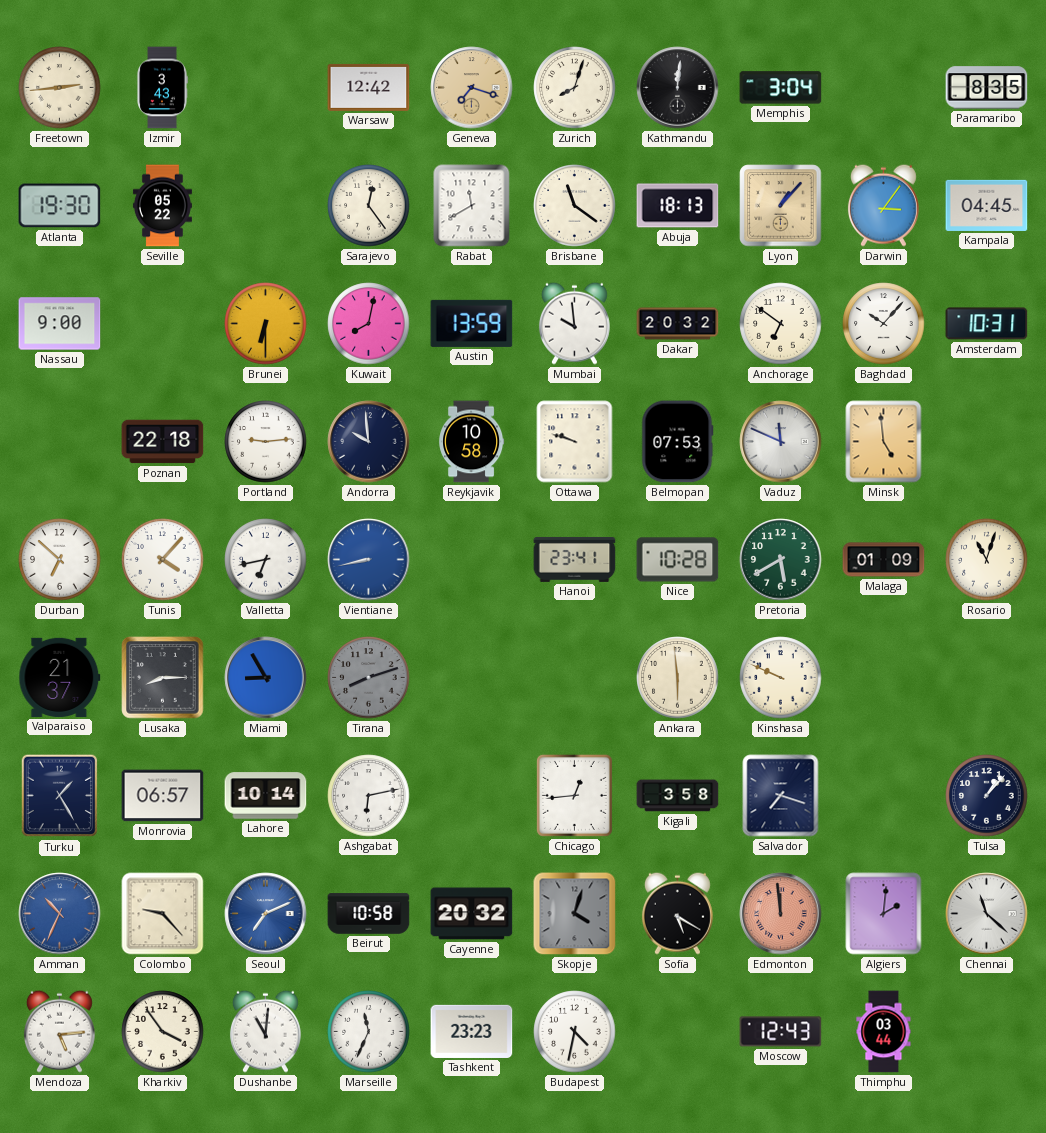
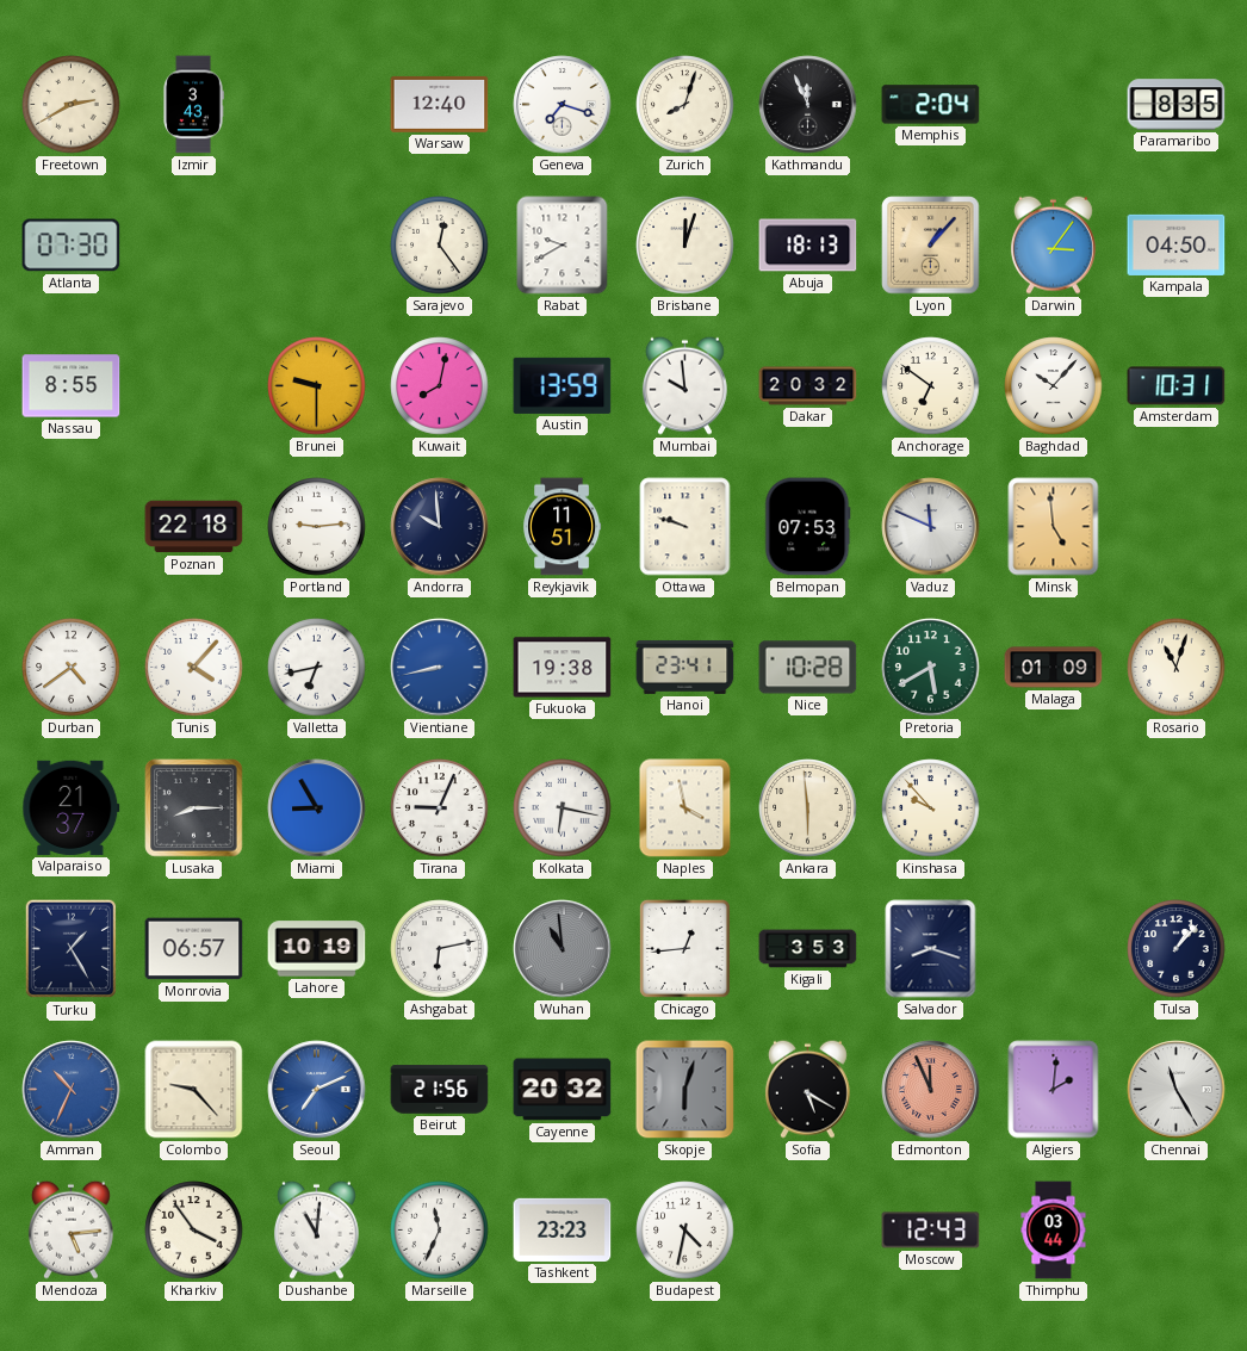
Freetown: 2:44 -> 2:40 (72, 105)
Warsaw: 12:42 -> 12:40 (440, 104)
Geneva dial: champagne -> white (563, 105)
Kathmandu: 12:01 -> 11:56 (808, 105)
Memphis: 3:04 -> 2:04 (931, 105)
Atlanta: 19:30 -> 07:30 (72, 246)
Seville: 05:22 -> none (162, 206)
Rabat: 11:40 -> 9:40 (563, 246)
Brisbane: 11:21 -> 12:03 (685, 246)
Kampala: 04:45 -> 04:50 (1177, 244)
Nassau: 9:00 -> 8:55 (72, 386)
Brunei: 6:30 -> 9:30 (317, 386)
Reykjavik: 10:58 -> 11:51 (563, 527)
Durban: 6:52 -> 4:39 (72, 668)
Fukuoka: none -> 19:38 (563, 668)
Tirana: 8:12 -> 9:04 (440, 808)
Tirana dial: grey -> white (440, 808)
Kolkata: none -> 6:17 (563, 808)
Naples: none -> 3:58 (685, 808)
Kinshasa: 9:49 -> 9:53 (931, 808)
Lahore: 10:14 -> 10:19 (317, 949)
Wuhan: none -> 10:59 (563, 949)
Kigali: 3:58 -> 3:53 (808, 949)
Salvador: 7:18 -> 8:18 (931, 949)
Beirut: 10:58 -> 21:56 (440, 1090)
Skopje: 4:03 -> 6:03 (685, 1090)
Edmonton: 11:59 -> 11:56 (931, 1090)
Chennai: 11:22 -> 11:25 (1177, 1090)
